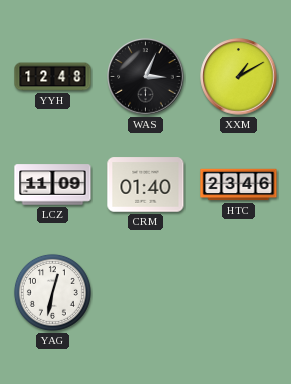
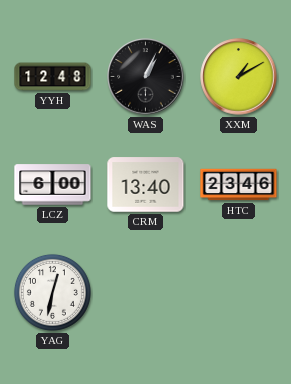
WAS: 3:04 -> 1:04 (146, 77)
LCZ: 11:09 -> 6:00 (53, 185)
CRM: 01:40 -> 13:40 (146, 185)
